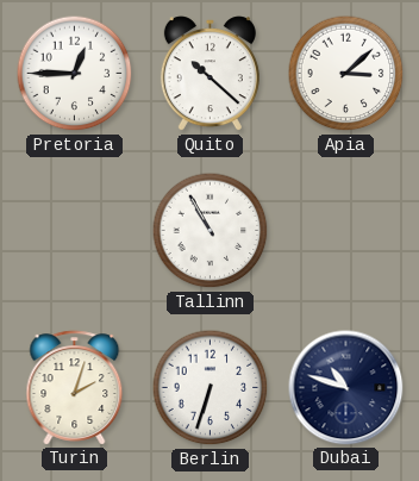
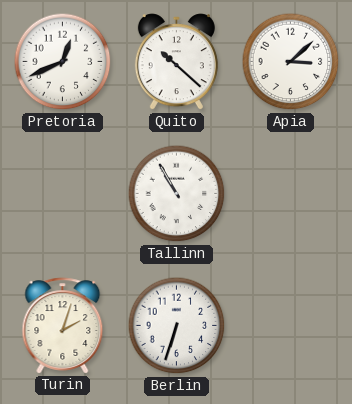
Pretoria: 12:45 -> 12:41 (63, 62)
Dubai: 10:48 -> none (346, 388)
